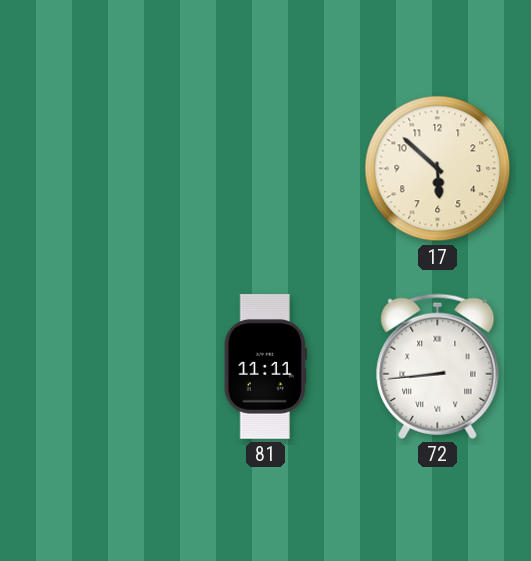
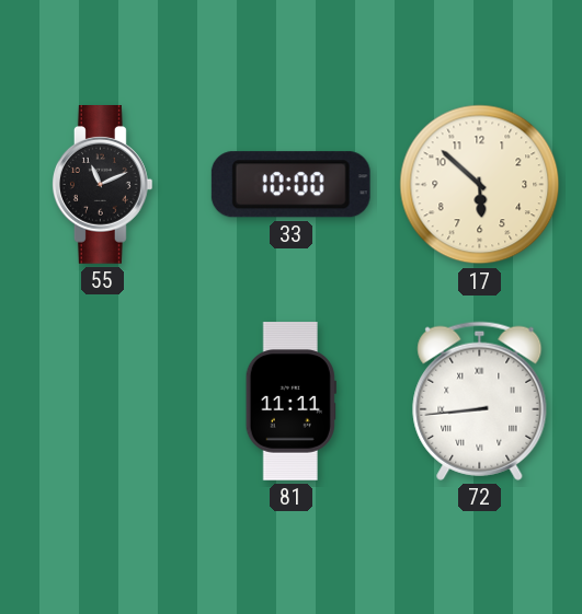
55: none -> 11:11 (102, 185)
33: none -> 10:00 (290, 185)
